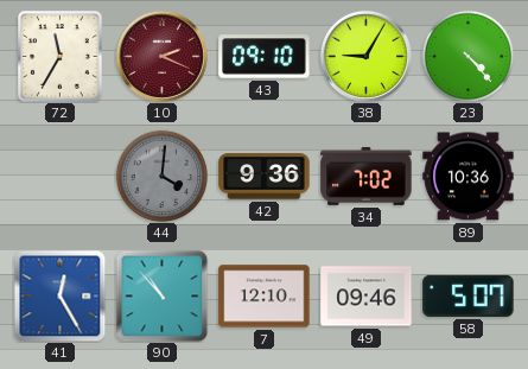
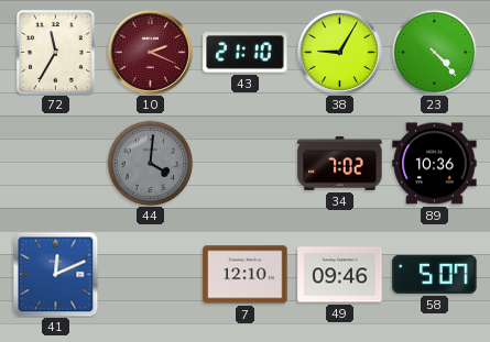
43: 09:10 -> 21:10 (246, 53)
42: 9:36 -> none (265, 177)
41: 12:25 -> 12:11 (55, 274)
90: 10:53 -> none (161, 295)
